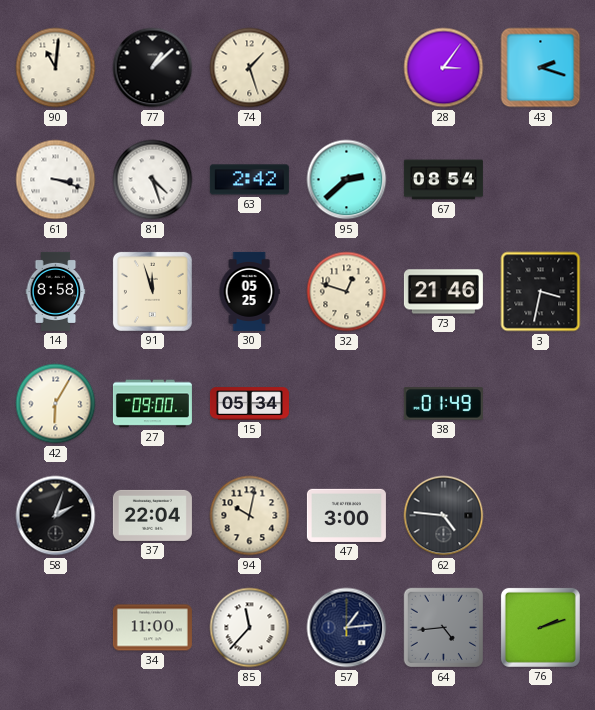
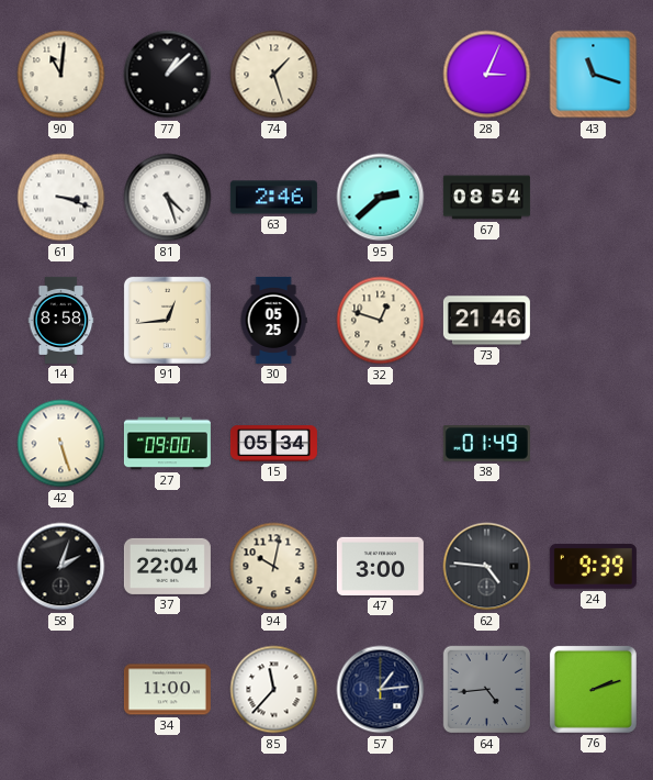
28: 3:06 -> 3:04 (487, 75)
43: 2:18 -> 11:18 (594, 75)
63: 2:42 -> 2:46 (273, 198)
91: 11:57 -> 12:44 (167, 320)
3: 3:32 -> none (541, 292)
42: 6:05 -> 5:27 (61, 444)
24: none -> 9:39 (593, 566)
